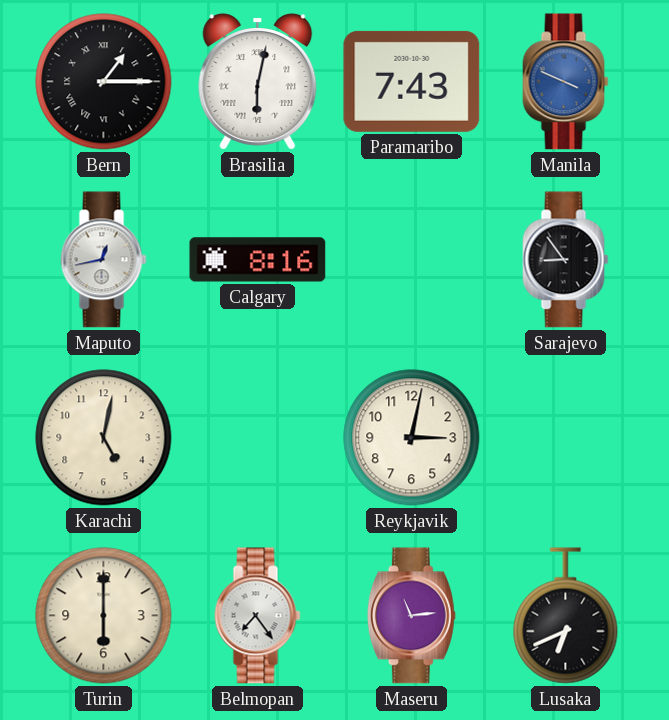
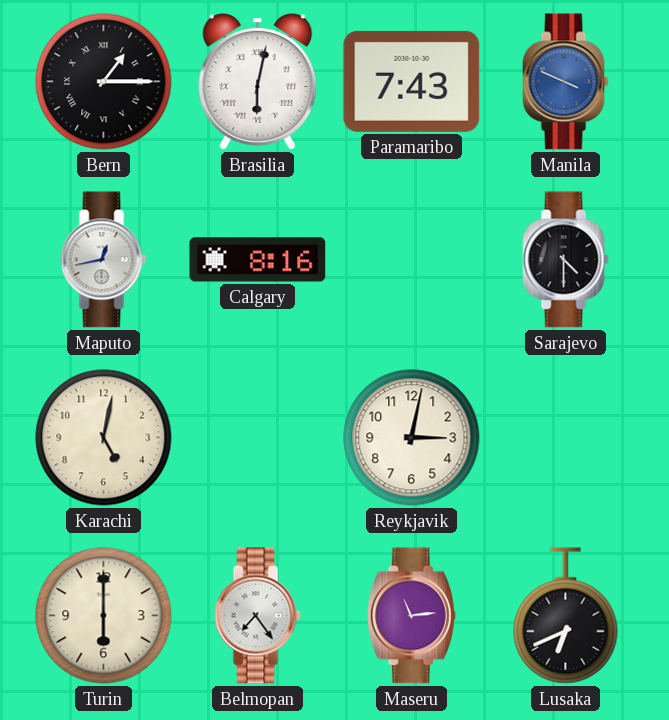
Sarajevo: 8:54 -> 4:30 (566, 260)
